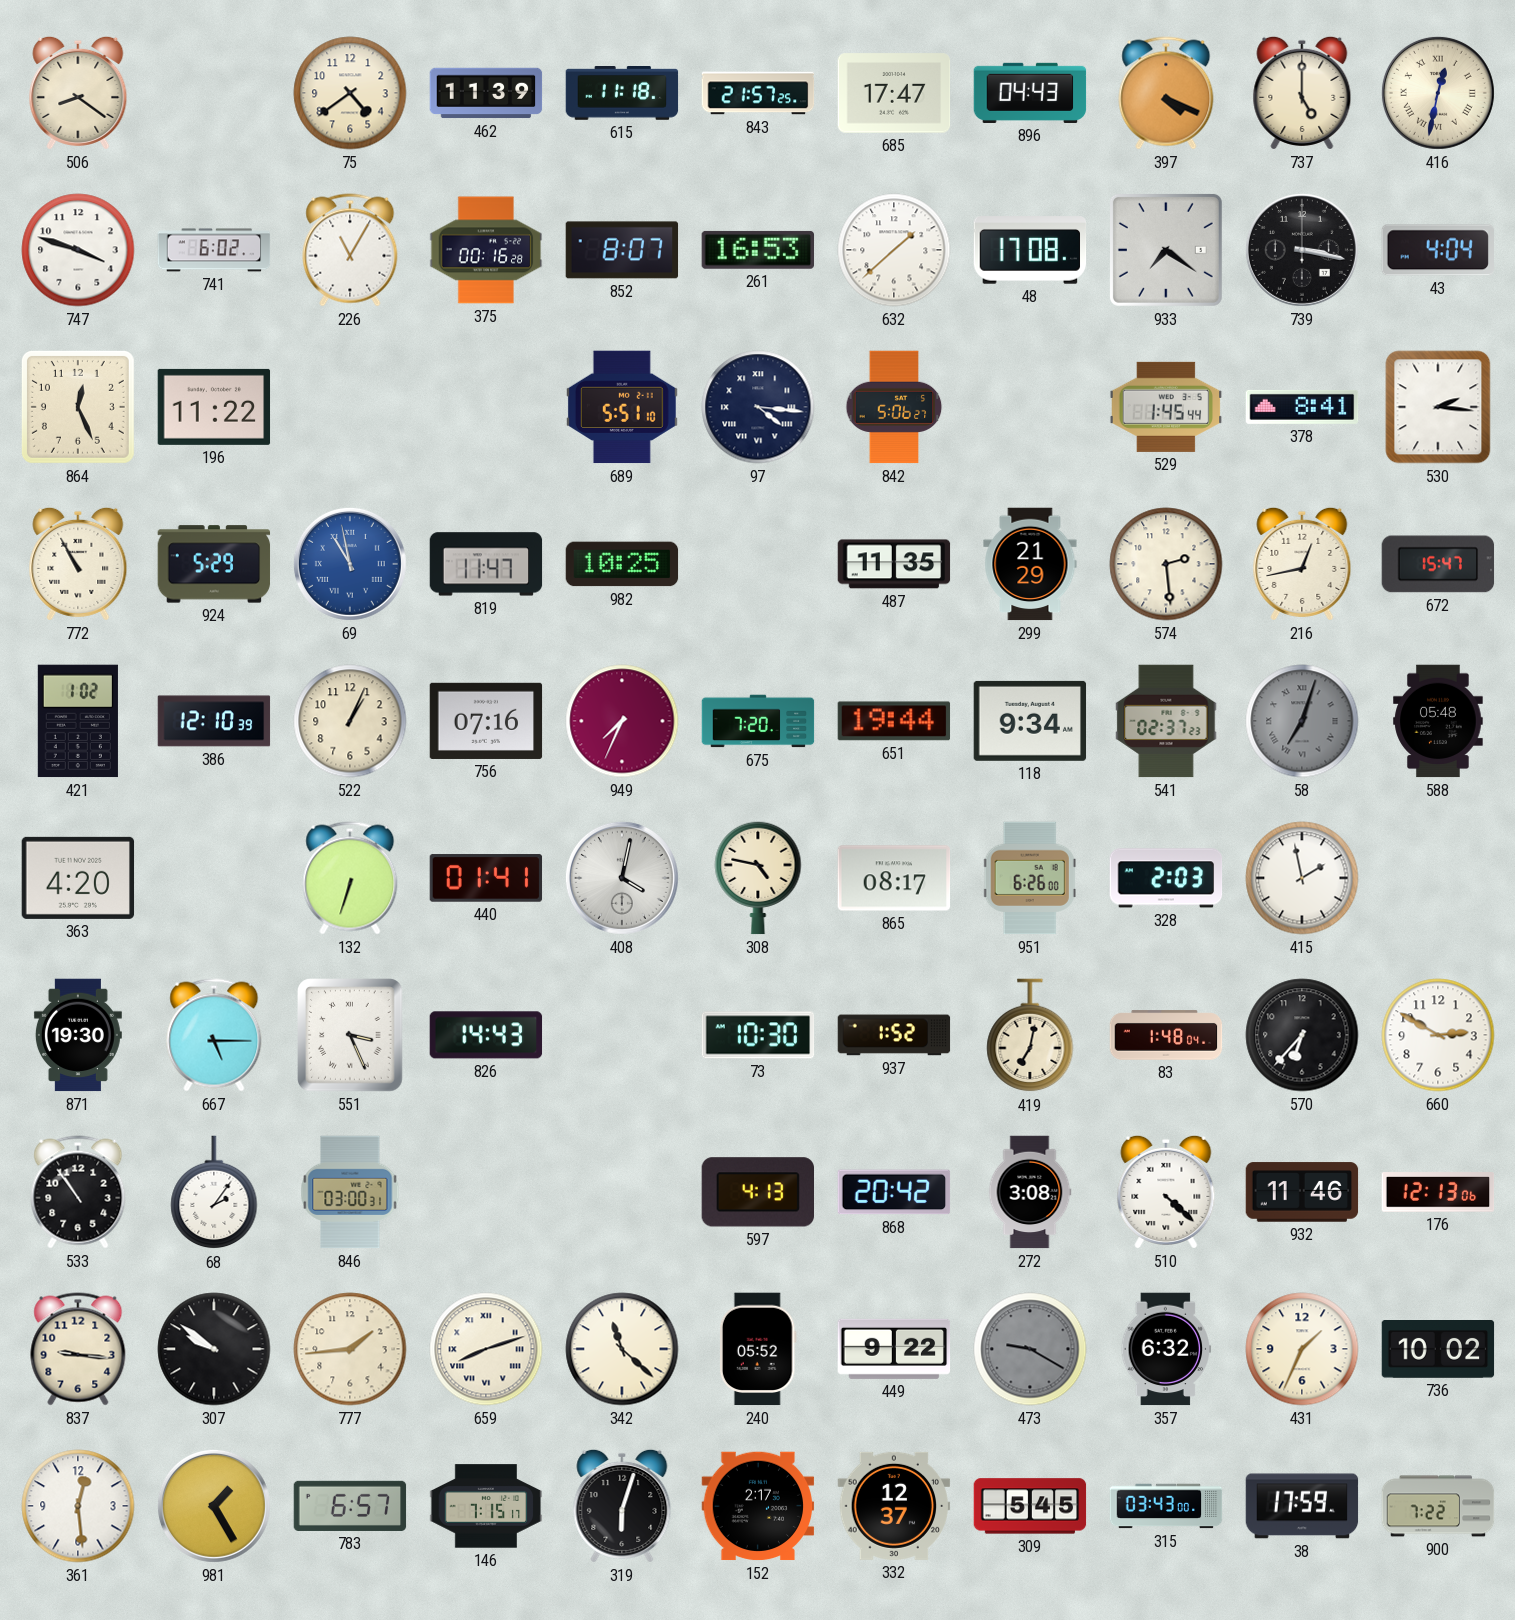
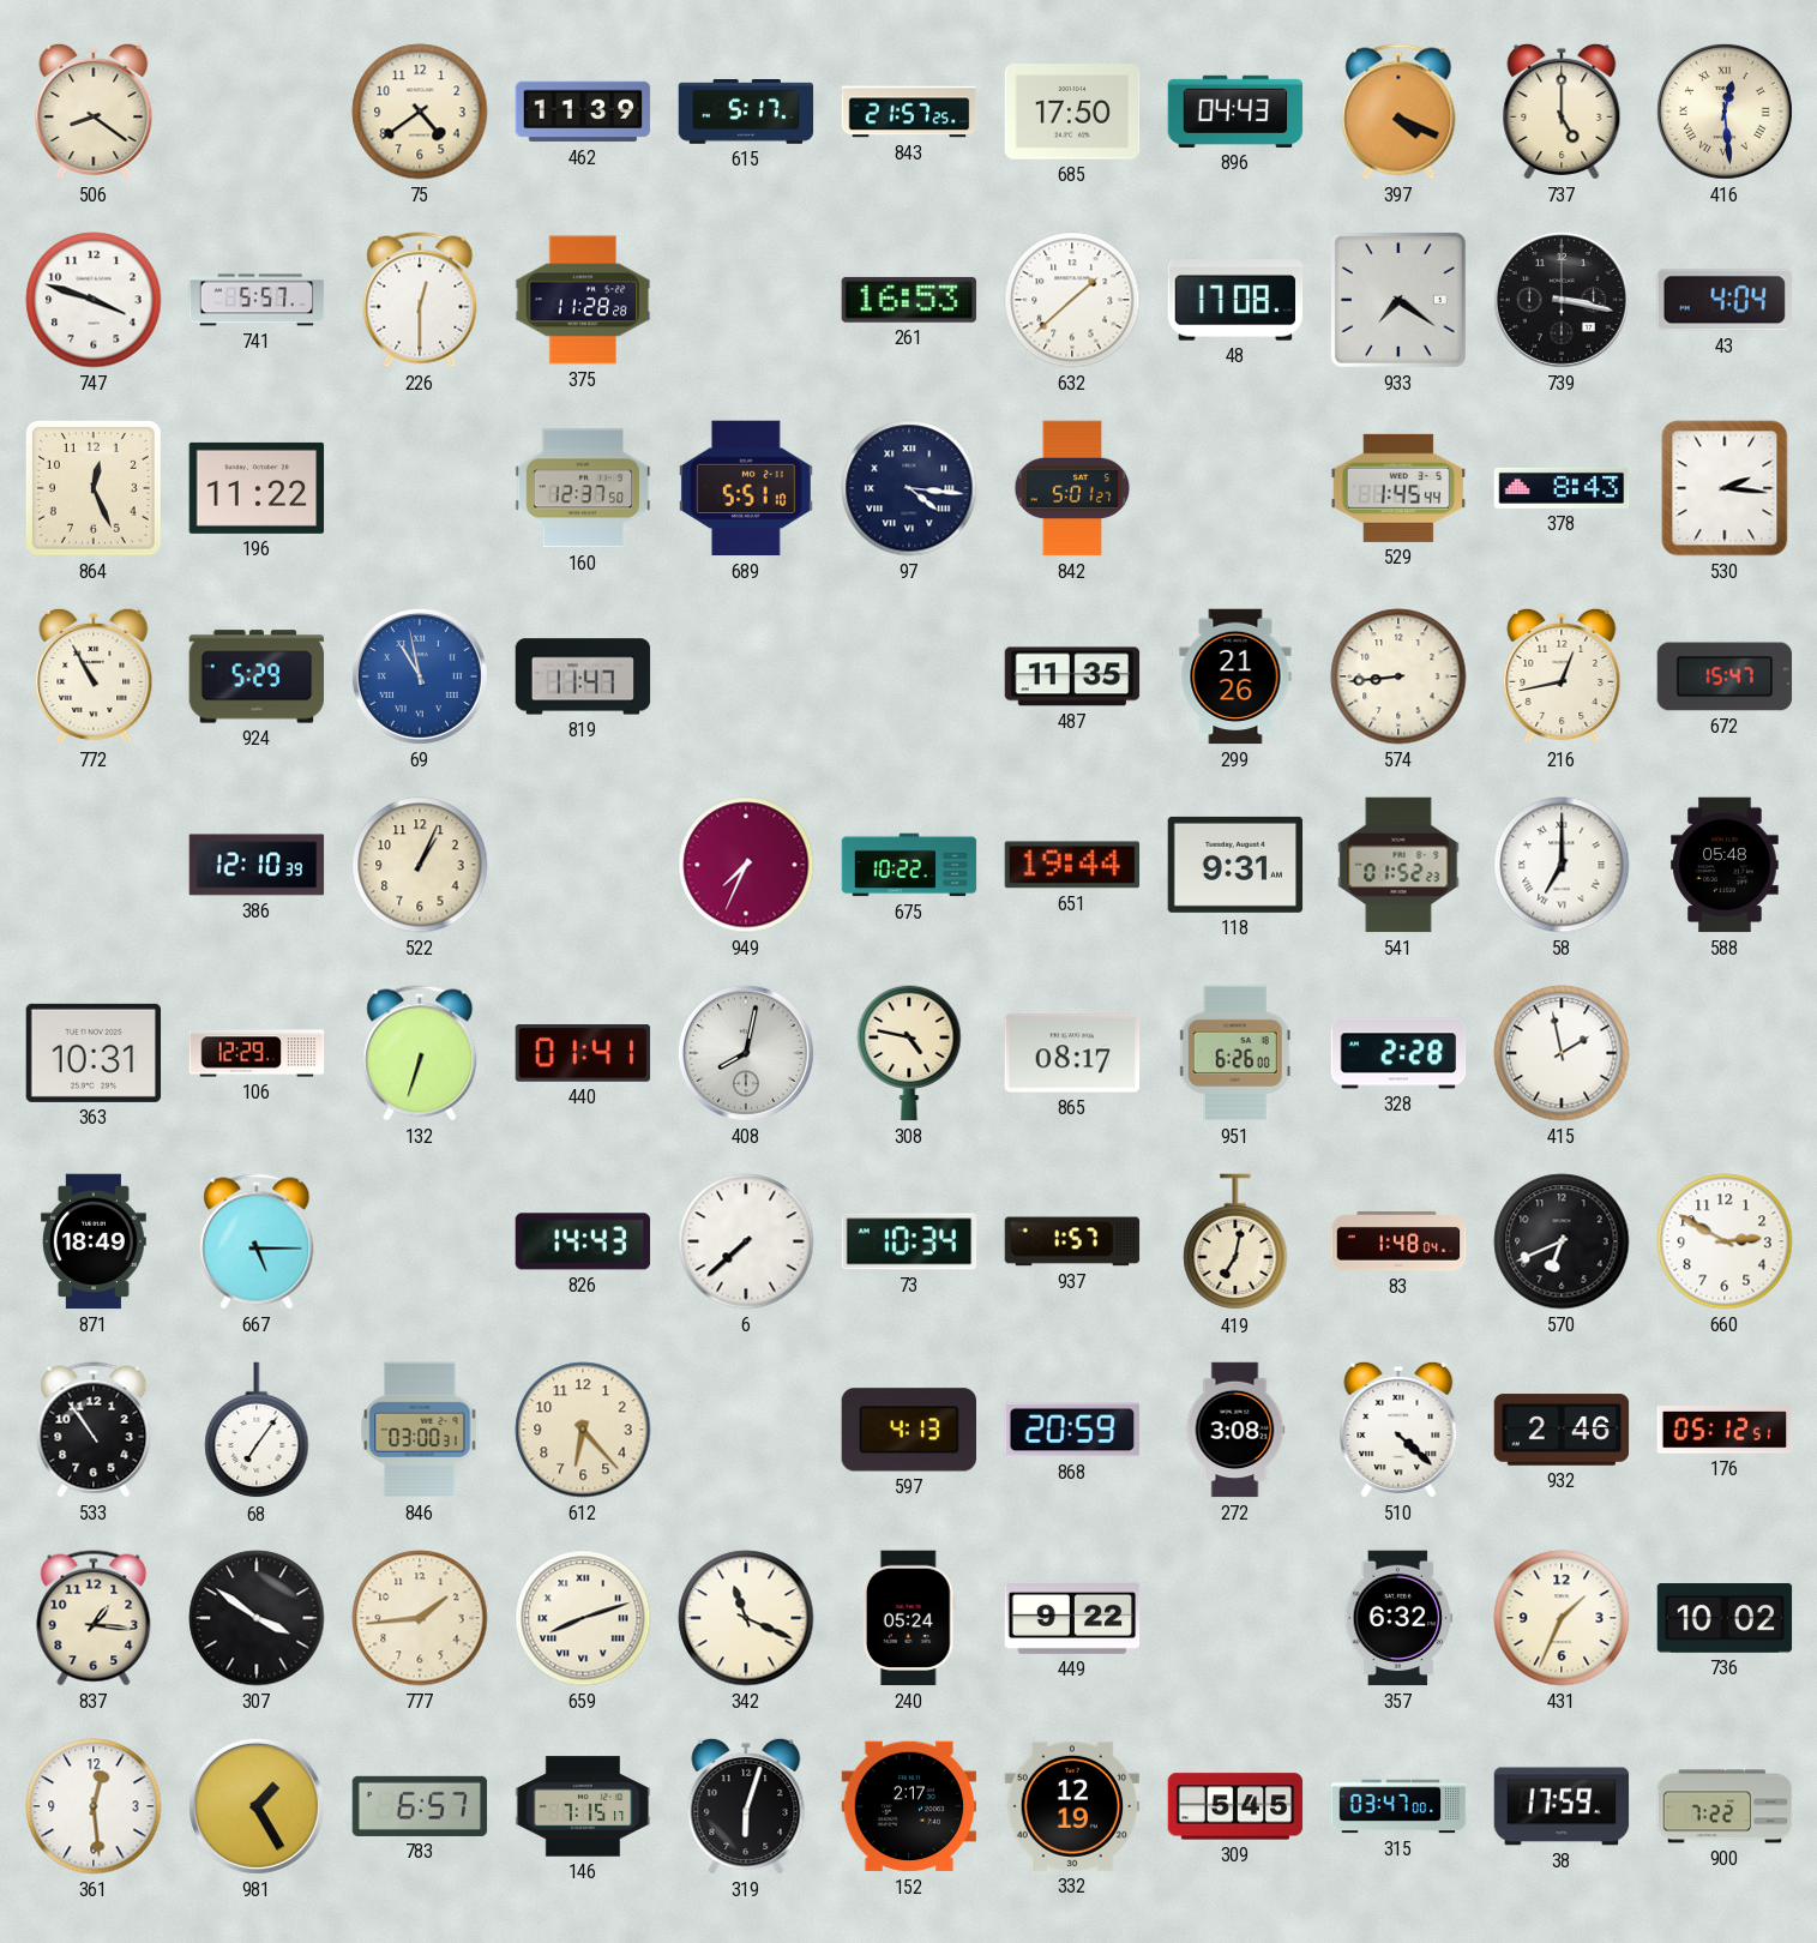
615: 11:18 -> 5:17 (746, 113)
685: 17:47 -> 17:50 (1072, 112)
416: 12:32 -> 12:29 (1725, 112)
741: 6:02 -> 5:57 (257, 300)
226: 11:05 -> 12:30 (420, 300)
375: 00:16 -> 11:28 (583, 300)
852: 8:07 -> none (622, 250)
160: none -> 12:37 (583, 488)
842: 5:06 -> 5:01 (1072, 488)
378: 8:41 -> 8:43 (1562, 488)
982: 10:25 -> none (622, 564)
299: 21:29 -> 21:26 (1235, 676)
574: 2:29 -> 8:44 (1398, 676)
421: 1:02 -> none (78, 721)
756: 07:16 -> none (486, 721)
675: 7:20 -> 10:22 (909, 865)
118: 9:34 -> 9:31 (1235, 865)
541: 02:37 -> 01:52 (1398, 865)
58: 7:03 -> 7:00 (1562, 865)
58 dial: grey -> white (1562, 865)
363: 4:20 -> 10:31 (94, 1053)
106: none -> 12:29 (257, 1053)
408: 4:02 -> 8:02 (746, 1053)
328: 2:03 -> 2:28 (1398, 1053)
871: 19:30 -> 18:49 (94, 1241)
551: 3:26 -> none (350, 1035)
6: none -> 7:38 (746, 1241)
73: 10:30 -> 10:34 (909, 1241)
937: 1:52 -> 1:57 (1072, 1241)
570: 6:37 -> 6:41 (1562, 1241)
68: 2:06 -> 7:06 (257, 1431)
612: none -> 6:23 (583, 1430)
868: 20:42 -> 20:59 (1072, 1430)
932: 11:46 -> 2:46 (1562, 1430)
176: 12:13 -> 05:12 (1725, 1430)
837: 9:16 -> 1:16 (94, 1618)
307: 9:51 -> 3:51 (257, 1618)
342: 11:22 -> 11:19 (746, 1618)
240: 05:52 -> 05:24 (909, 1618)
473: 9:20 -> none (1030, 1349)
332: 12:37 -> 12:19 (1072, 1806)
315: 03:43 -> 03:47 (1398, 1806)
